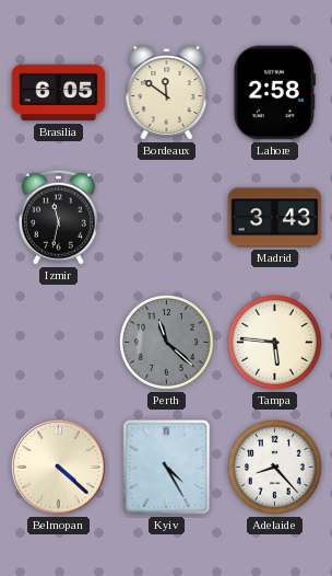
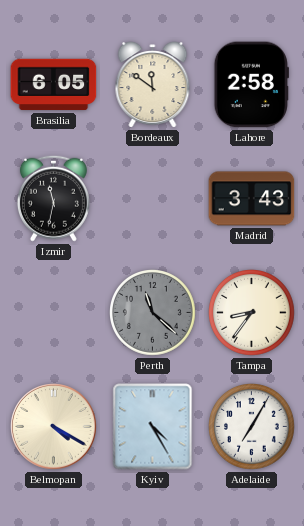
Tampa: 5:46 -> 8:36 (252, 313)
Belmopan: 4:22 -> 4:20 (54, 427)
Adelaide: 8:23 -> 7:05 (252, 427)
